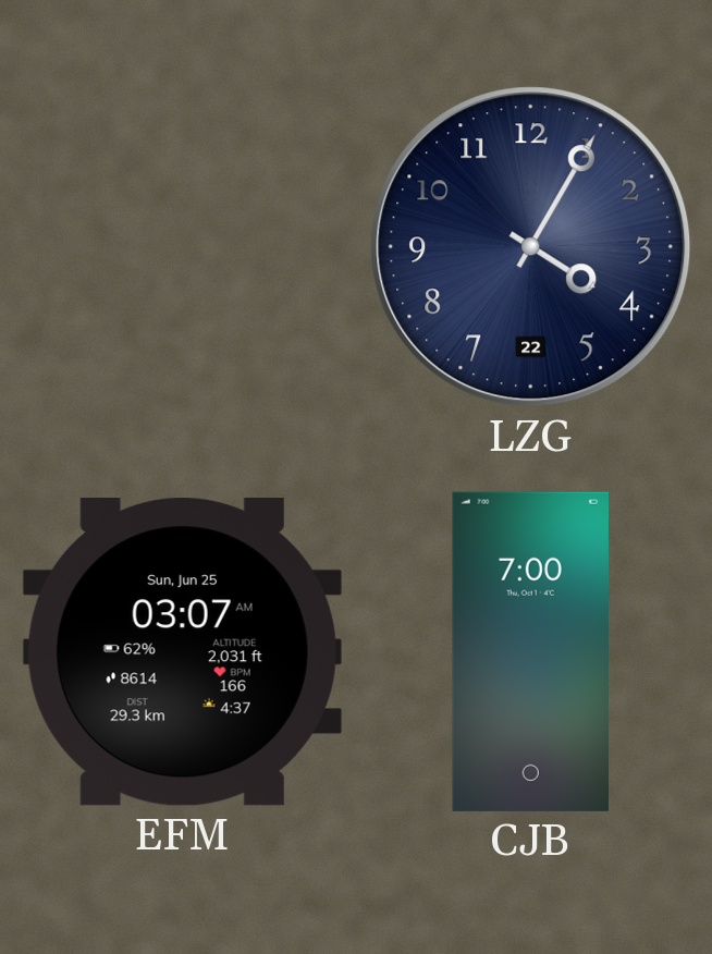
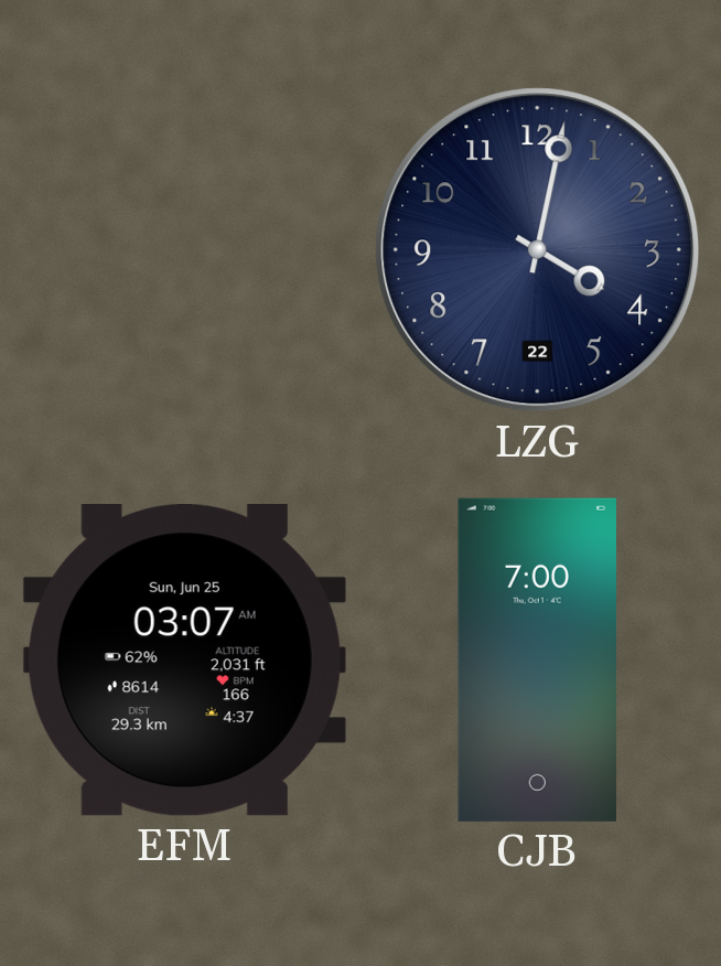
LZG: 4:05 -> 4:02 (538, 250)
